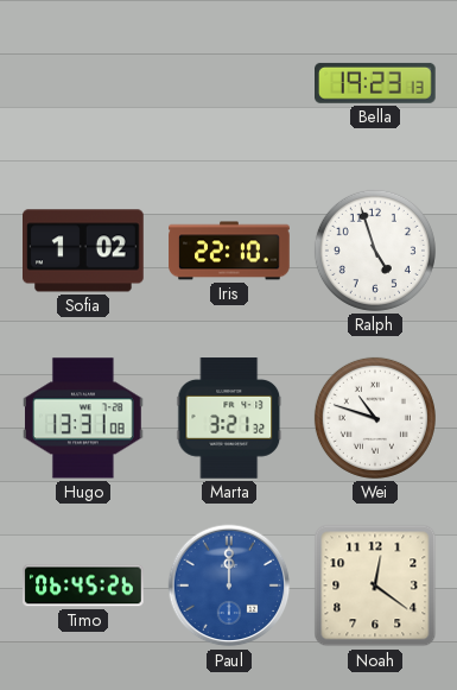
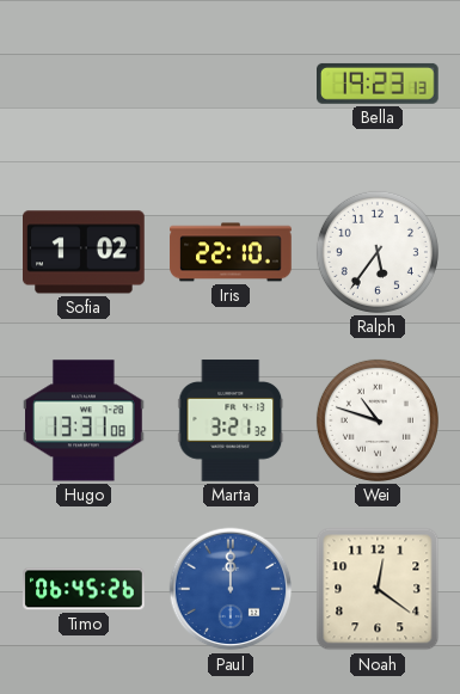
Ralph: 4:57 -> 5:36 (378, 252)
